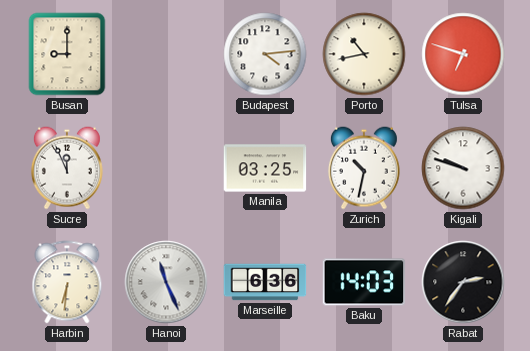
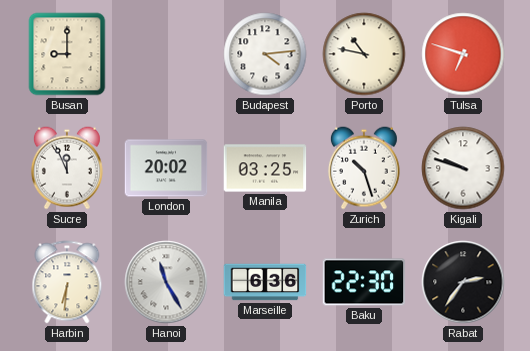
Porto: 10:43 -> 10:47 (364, 54)
London: none -> 20:02 (166, 168)
Zurich: 10:32 -> 10:27 (364, 168)
Hanoi: 11:26 -> 11:25 (166, 282)
Baku: 14:03 -> 22:30 (364, 282)
